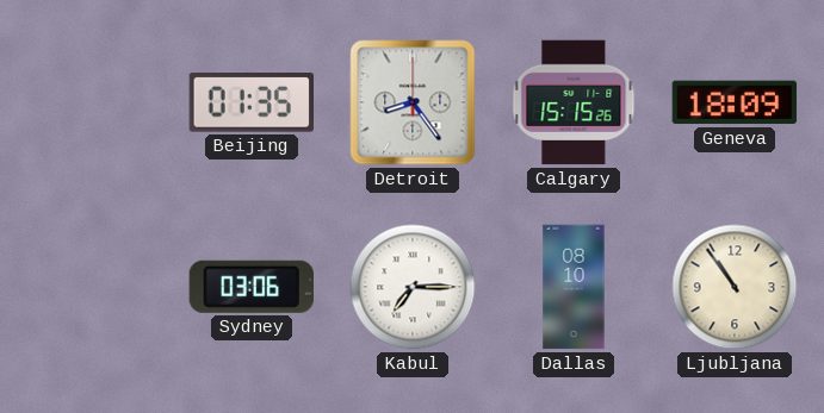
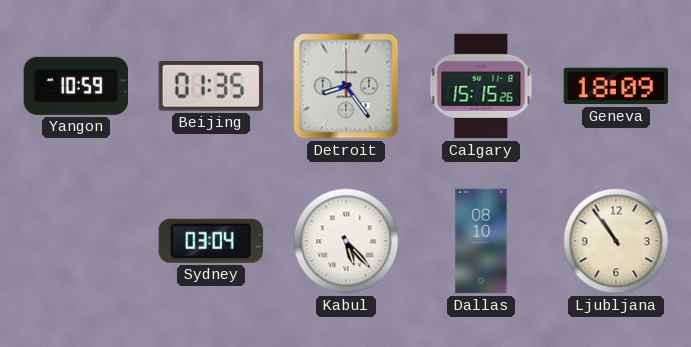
Yangon: none -> 10:59 (75, 86)
Sydney: 03:06 -> 03:04 (211, 241)
Kabul: 7:15 -> 5:23 (346, 241)
